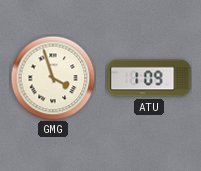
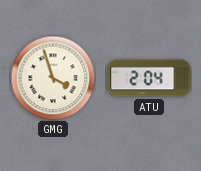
ATU: 1:09 -> 2:04 (149, 78)
